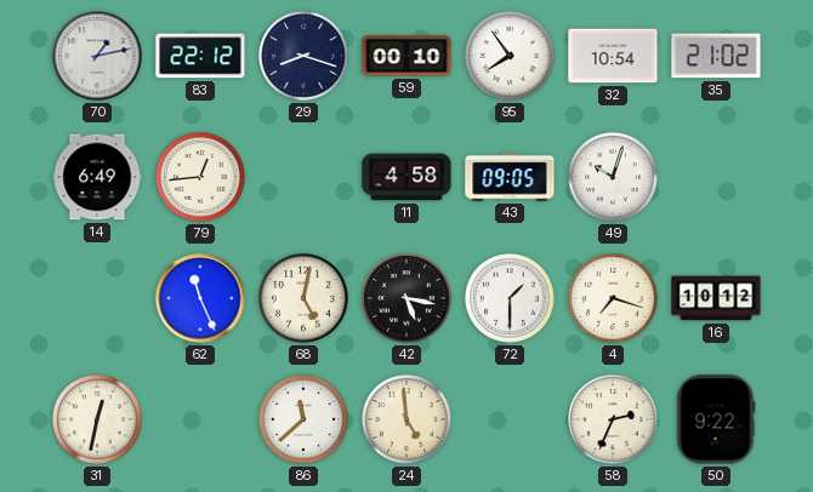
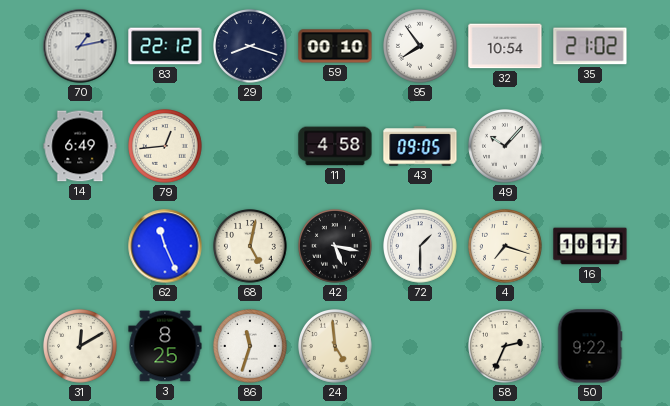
49: 10:03 -> 10:07 (506, 147)
16: 10:12 -> 10:17 (590, 246)
31: 12:32 -> 12:10 (81, 347)
3: none -> 8:25 (165, 346)
86: 11:38 -> 11:33 (251, 347)
